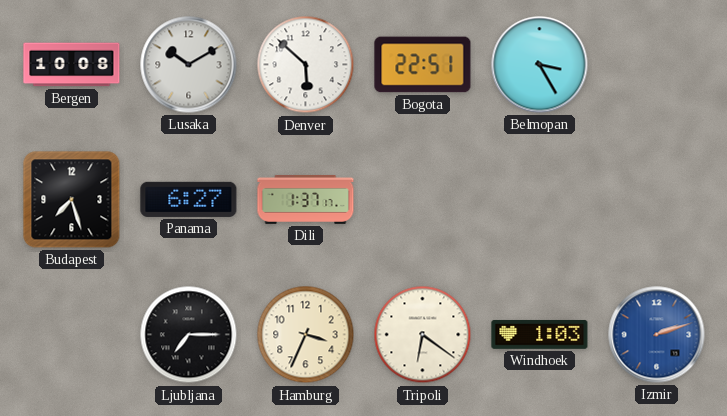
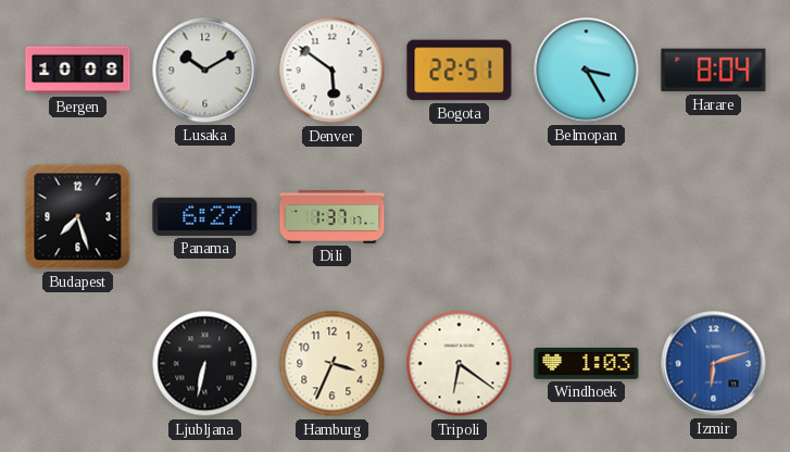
Denver: 5:52 -> 5:51 (333, 71)
Harare: none -> 8:04 (714, 71)
Ljubljana: 7:15 -> 6:32 (205, 364)
Izmir: 2:12 -> 6:12 (714, 364)
